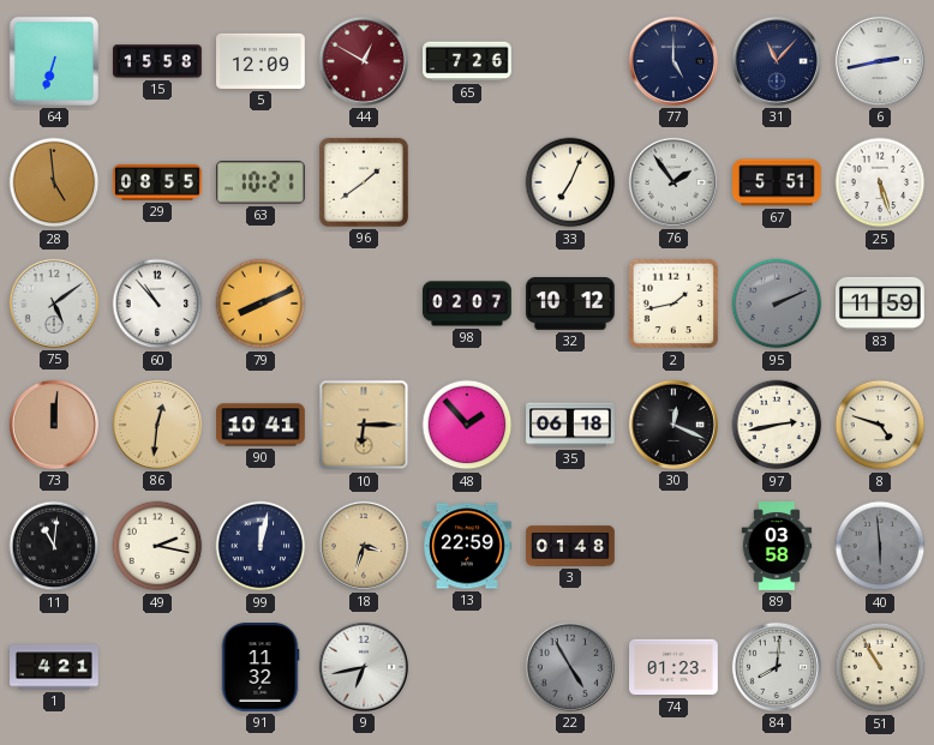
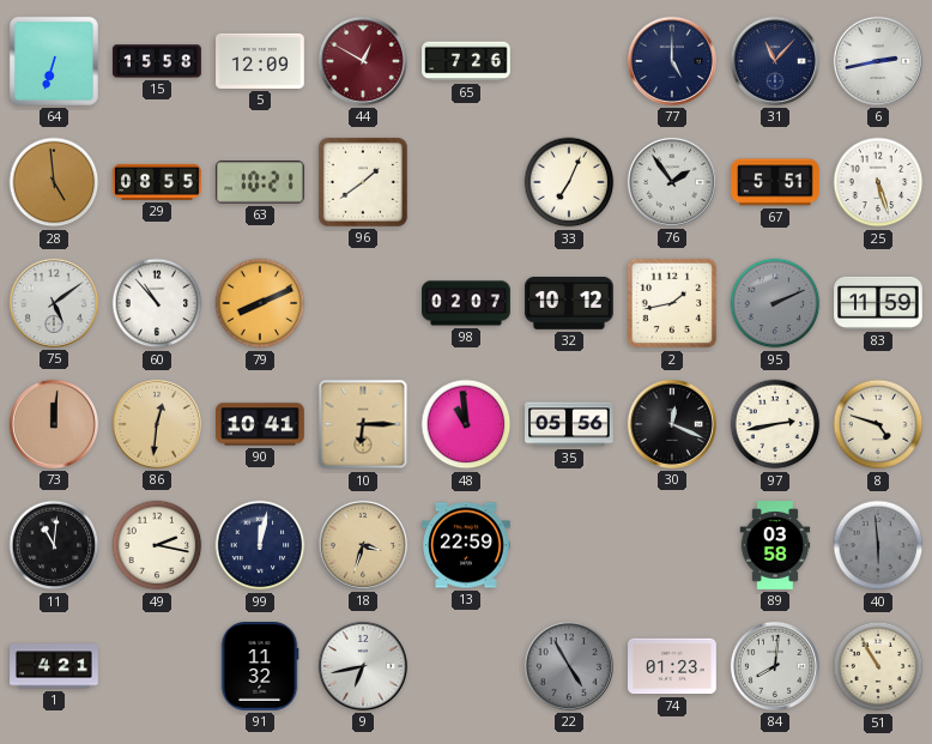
48: 1:53 -> 10:59 (466, 424)
35: 06:18 -> 05:56 (569, 424)
3: 01:48 -> none (570, 546)
